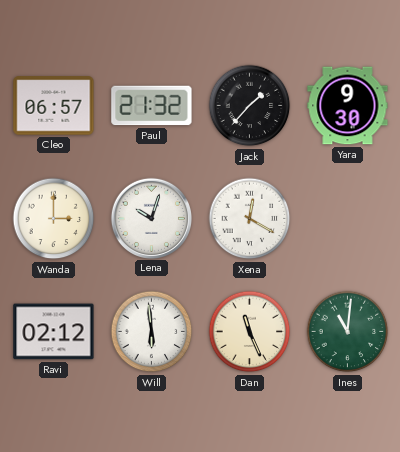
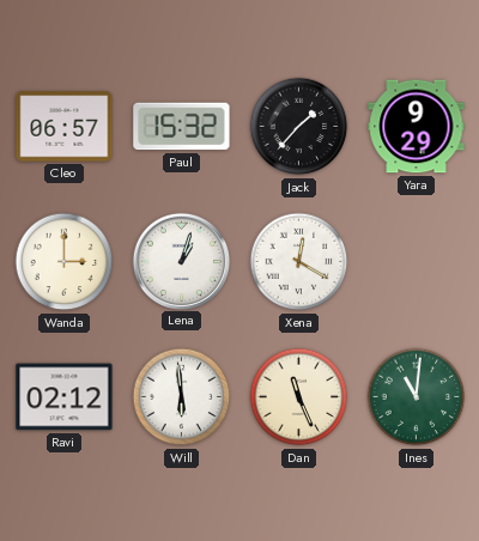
Paul: 21:32 -> 15:32 (182, 127)
Yara: 9:30 -> 9:29 (417, 127)
Lena: 10:03 -> 1:03 (181, 261)
